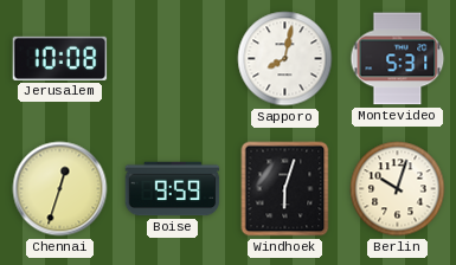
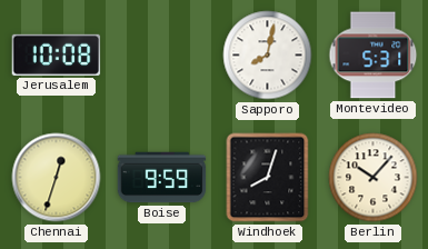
Windhoek: 6:03 -> 8:03 (268, 178)
Berlin: 10:03 -> 10:07 (374, 178)
